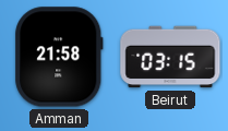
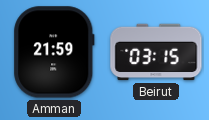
Amman: 21:58 -> 21:59 (54, 52)
